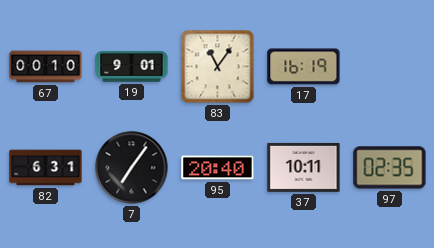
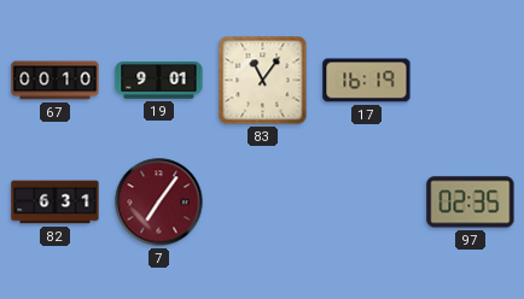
7 dial: black -> burgundy (159, 203)
95: 20:40 -> none (218, 168)
37: 10:11 -> none (304, 167)
